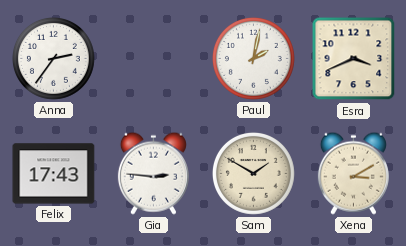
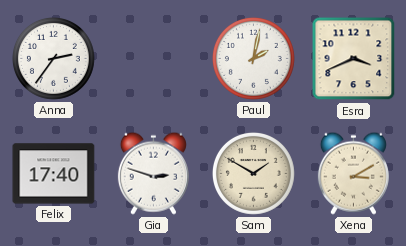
Felix: 17:43 -> 17:40 (54, 174)
Gia: 2:46 -> 2:48 (153, 173)
